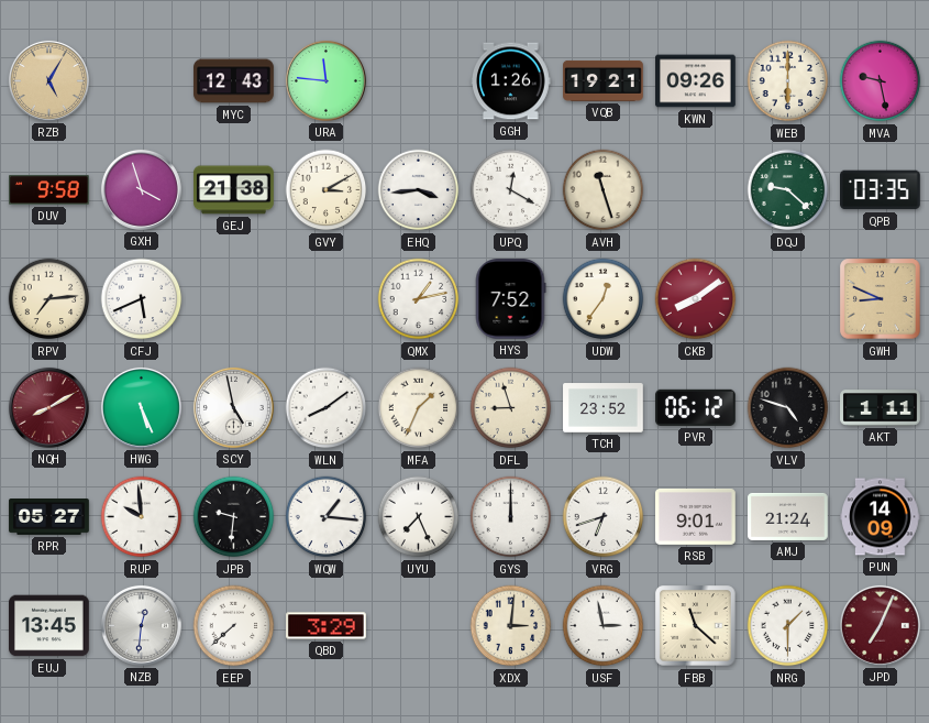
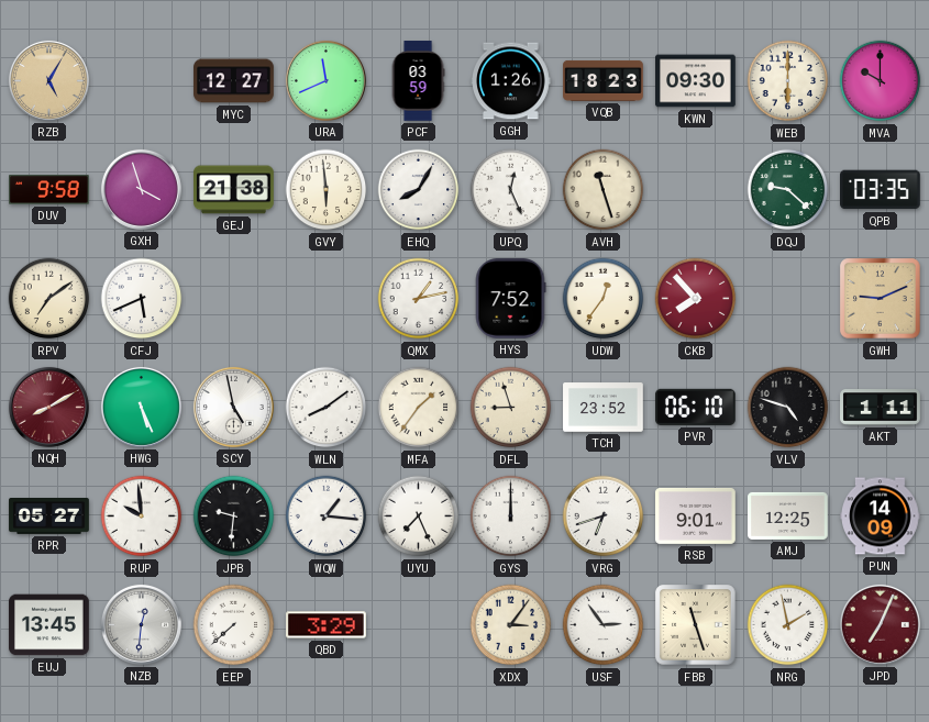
MYC: 12:43 -> 12:27 (234, 81)
URA: 11:46 -> 11:41 (325, 80)
PCF: none -> 03:59 (418, 81)
VQB: 19:21 -> 18:23 (604, 80)
KWN: 09:26 -> 09:30 (696, 81)
MVA: 9:28 -> 10:00 (881, 81)
GVY: 3:10 -> 5:59 (327, 190)
EHQ: 3:44 -> 8:05 (419, 190)
UPQ: 12:20 -> 12:26 (511, 190)
RPV: 7:14 -> 7:09 (49, 299)
CKB: 8:09 -> 7:53 (696, 299)
GWH: 8:49 -> 9:11 (881, 299)
MFA: 1:34 -> 1:36 (419, 408)
PVR: 06:12 -> 06:10 (696, 407)
AMJ: 21:24 -> 12:25 (788, 515)
XDX: 3:01 -> 3:06 (511, 625)
USF: 2:58 -> 2:54 (604, 625)
FBB: 11:22 -> 11:27 (696, 625)
NRG: 1:30 -> 1:58 (788, 625)
